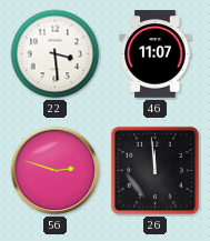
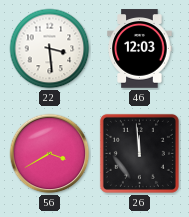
46: 11:07 -> 12:03 (140, 49)
56: 2:48 -> 3:40 (50, 154)
